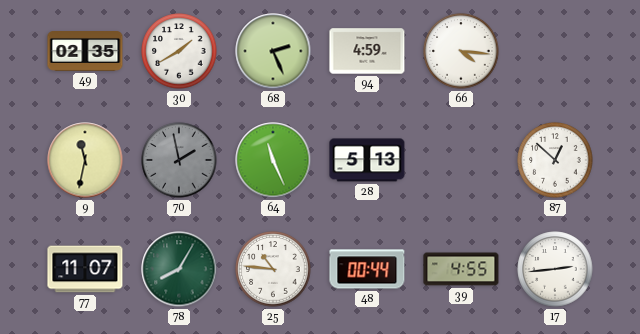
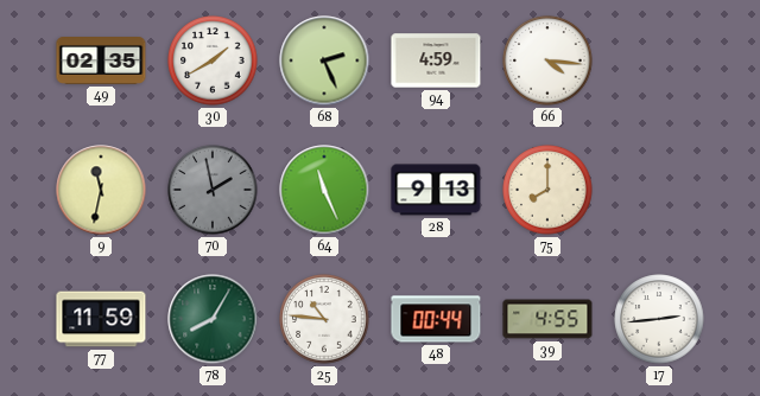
28: 5:13 -> 9:13 (436, 190)
75: none -> 8:00 (547, 190)
87: 12:52 -> none (555, 160)
77: 11:07 -> 11:59 (101, 319)
